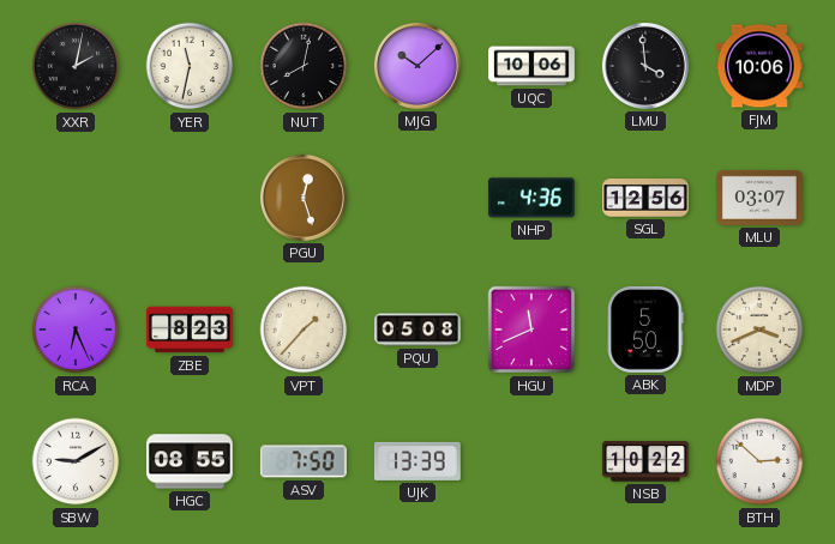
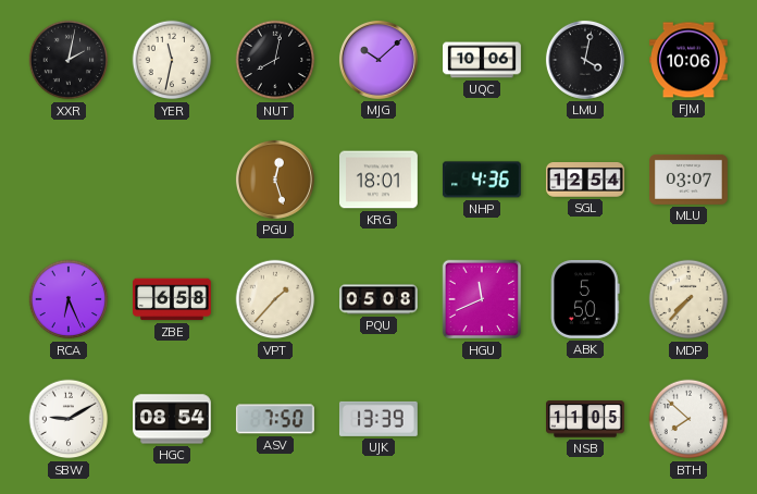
LMU: 3:59 -> 4:02 (585, 60)
KRG: none -> 18:01 (380, 180)
SGL: 12:56 -> 12:54 (586, 181)
ZBE: 8:23 -> 6:58 (173, 299)
MDP: 3:41 -> 7:37 (688, 299)
HGC: 08:55 -> 08:54 (173, 419)
NSB: 10:22 -> 11:05 (586, 419)
BTH: 2:52 -> 7:52 (688, 419)
